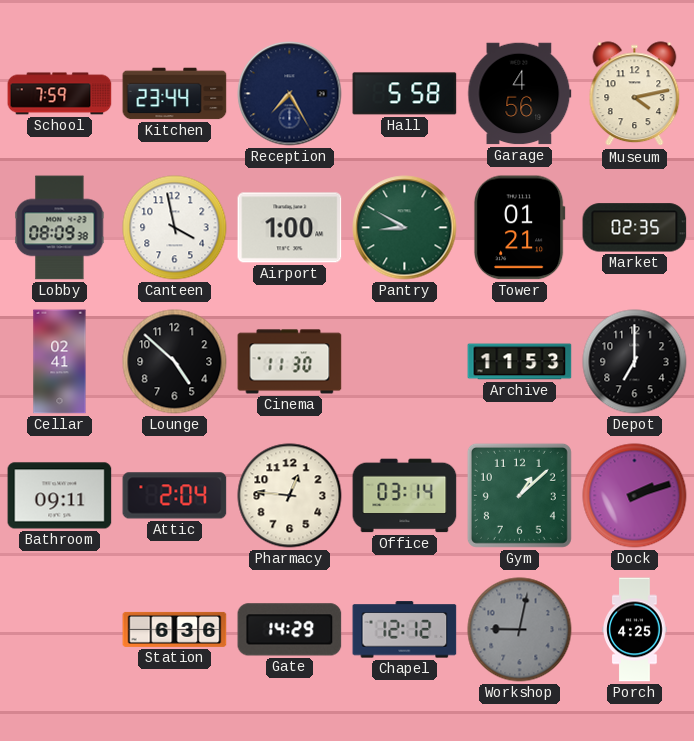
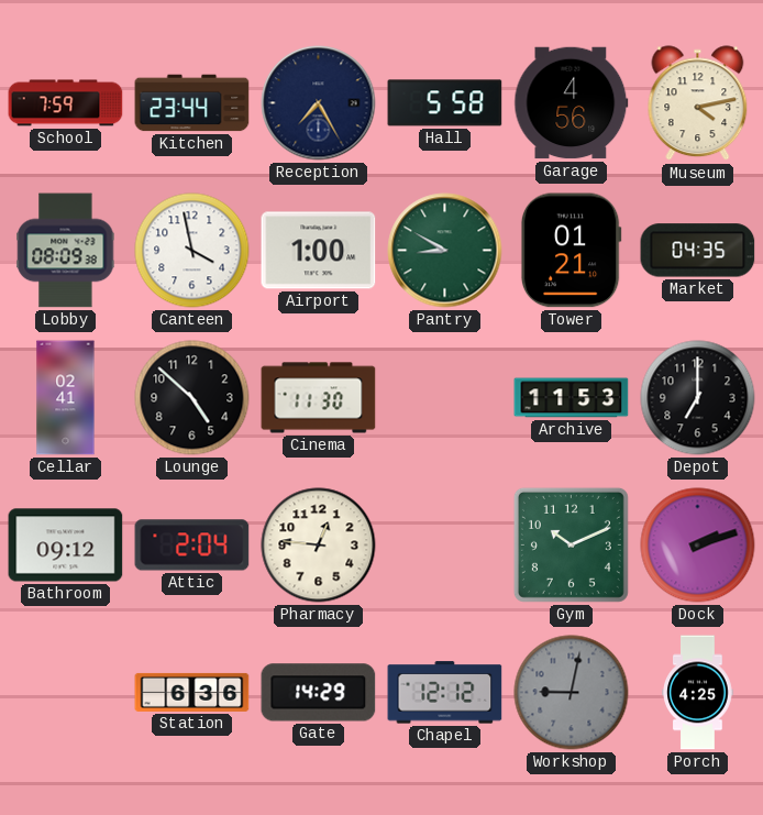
Market: 02:35 -> 04:35 (698, 251)
Bathroom: 09:11 -> 09:12 (66, 546)
Office: 03:14 -> none (405, 496)
Gym: 1:08 -> 10:11 (571, 544)
